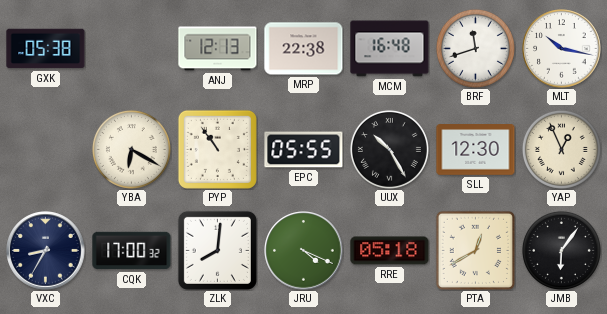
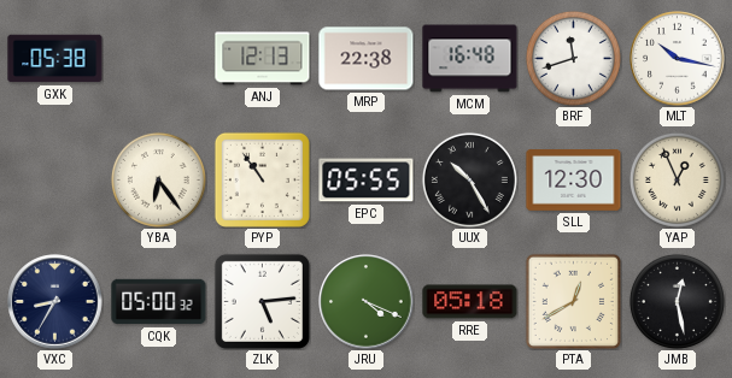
YBA: 6:20 -> 6:24 (158, 179)
CQK: 17:00 -> 05:00 (159, 302)
ZLK: 8:01 -> 5:14 (262, 301)
JMB: 6:06 -> 12:28 (677, 301)
